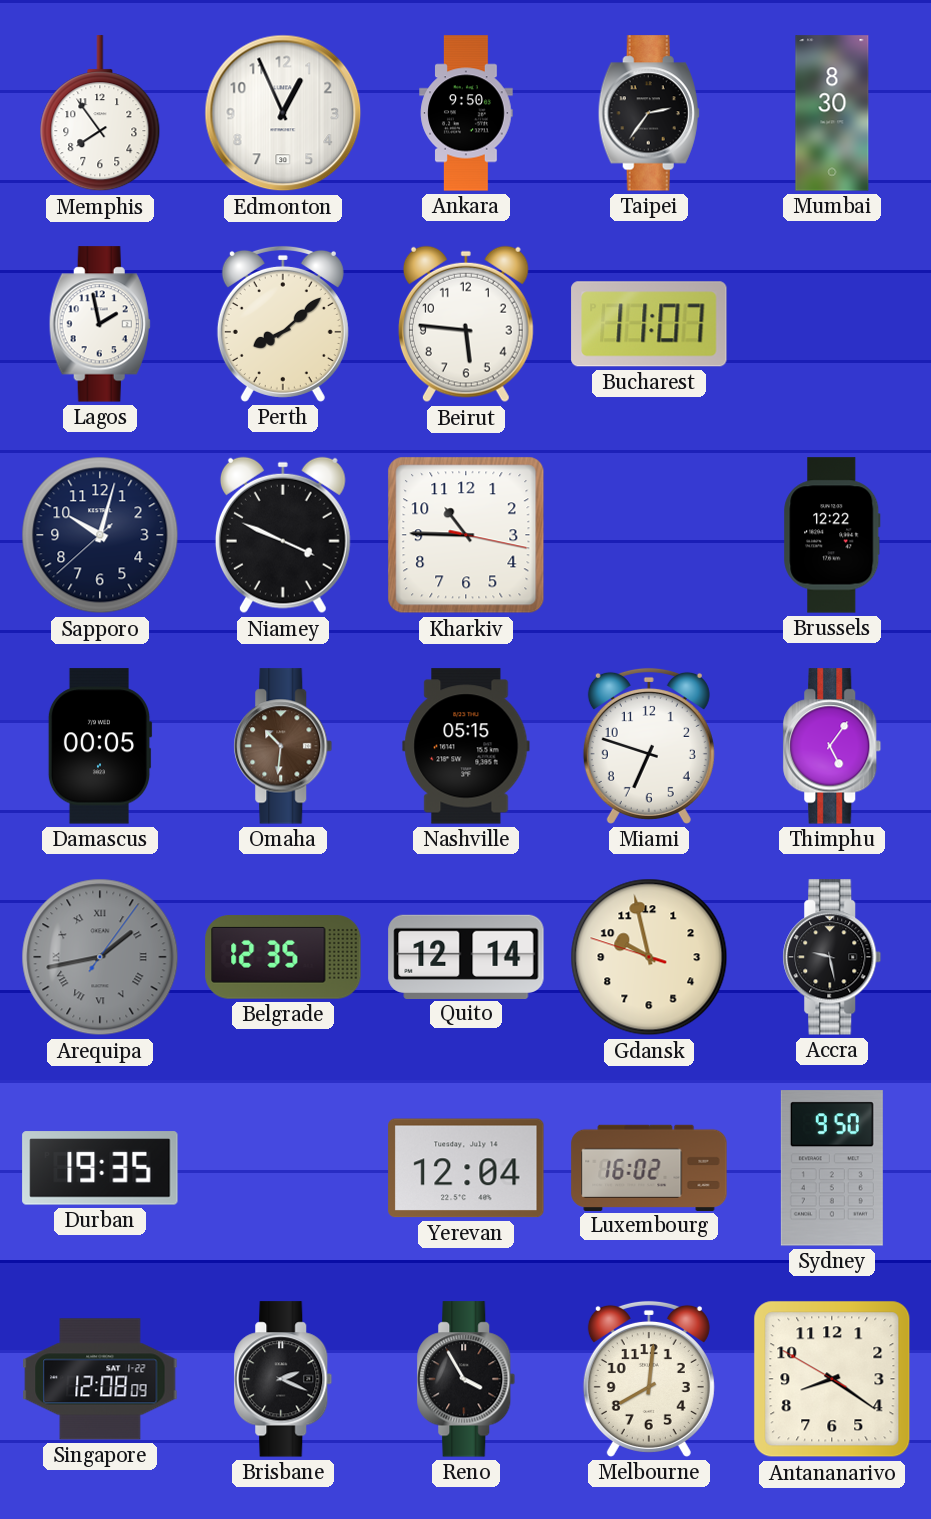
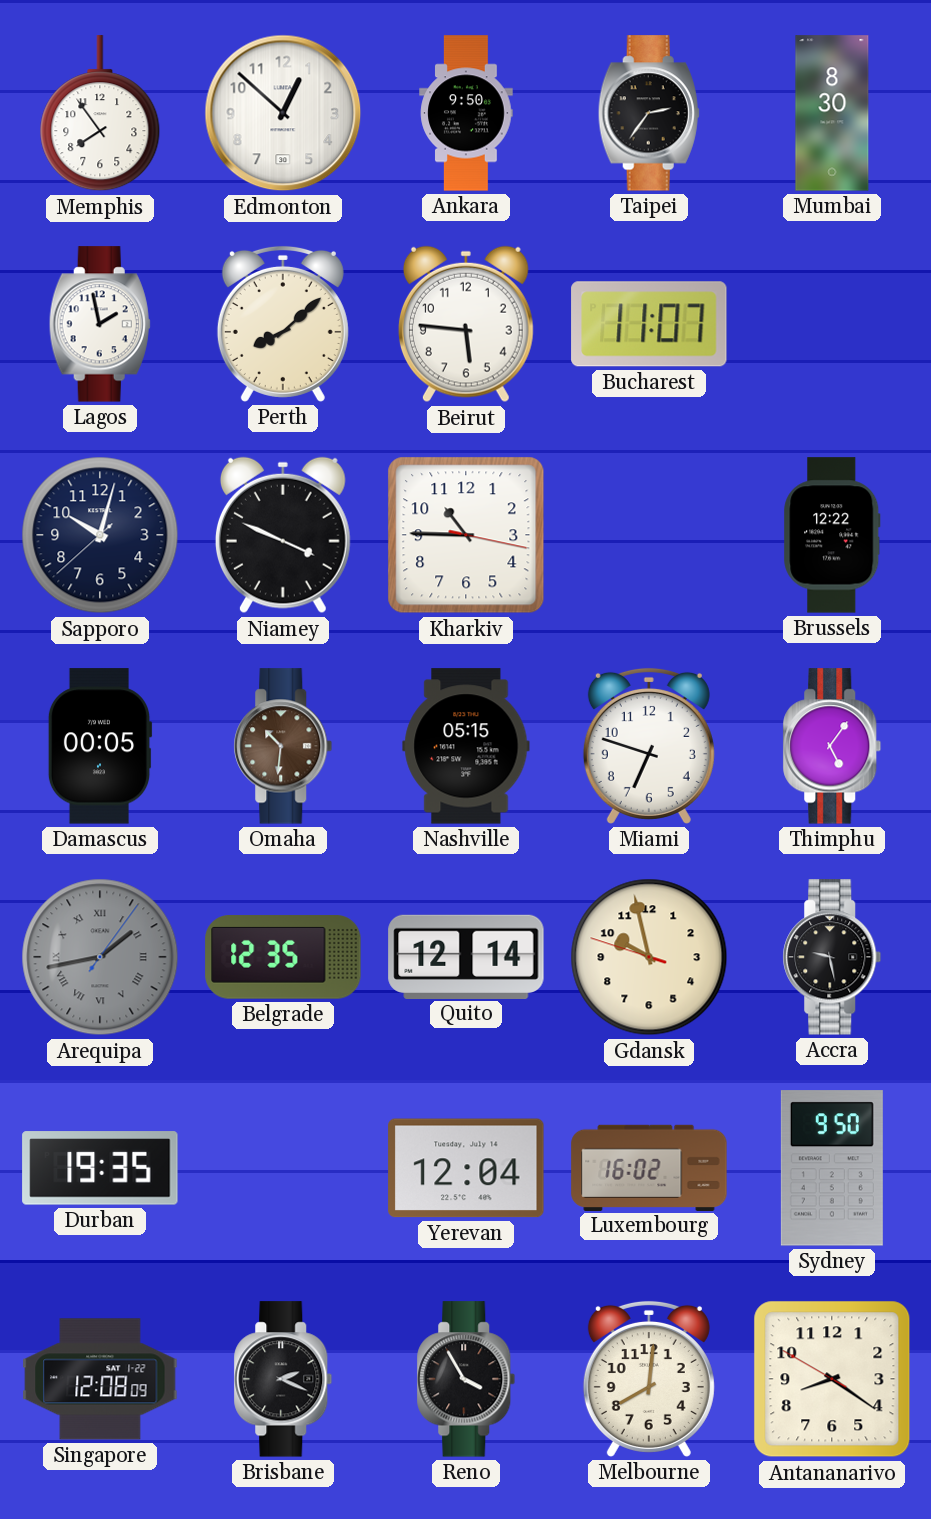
Edmonton: 12:56 -> 12:52 (283, 113)
